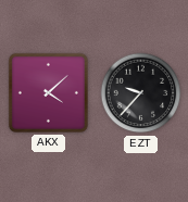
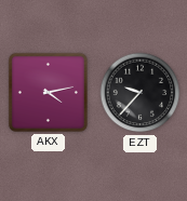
AKX: 4:08 -> 4:13 (48, 92)
